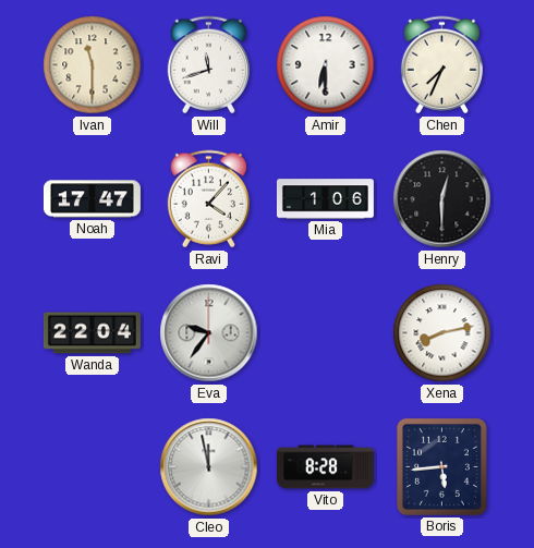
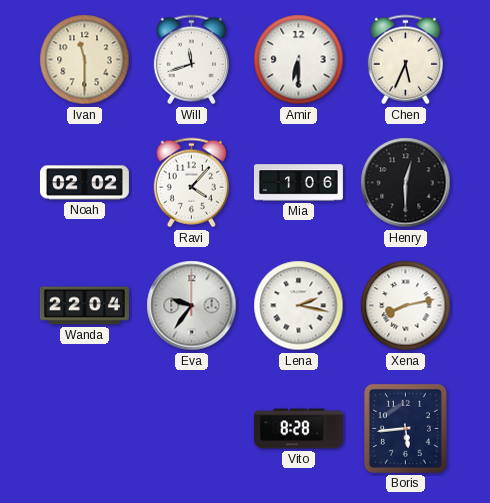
Chen: 7:34 -> 5:34 (405, 60)
Noah: 17:47 -> 02:02 (84, 183)
Lena: none -> 2:17 (299, 306)
Cleo: 11:58 -> none (209, 467)
